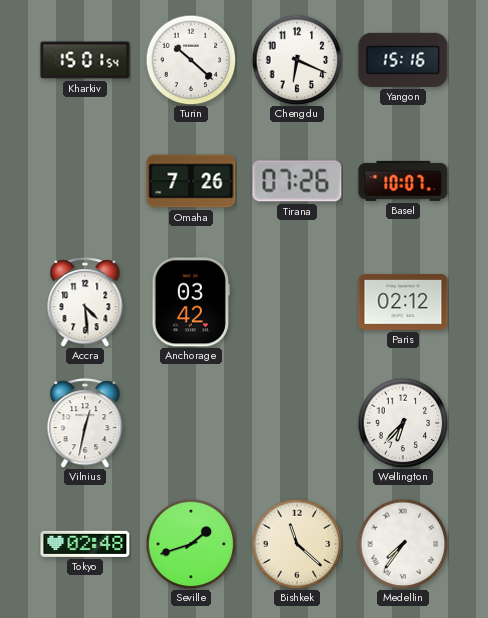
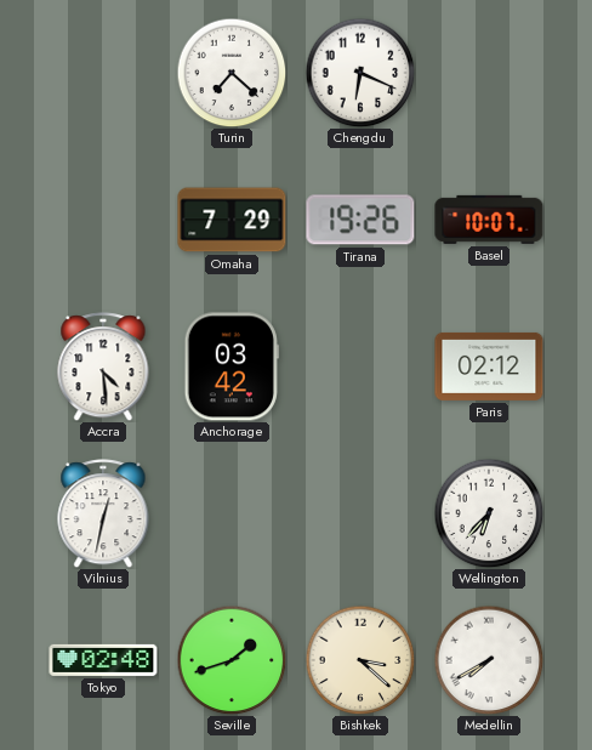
Kharkiv: 15:01 -> none (85, 60)
Turin: 10:22 -> 7:22 (232, 73)
Yangon: 15:16 -> none (403, 60)
Omaha: 7:26 -> 7:29 (232, 220)
Tirana: 07:26 -> 19:26 (360, 220)
Bishkek: 11:22 -> 3:22 (360, 660)
Medellin: 7:36 -> 7:40 (489, 660)
